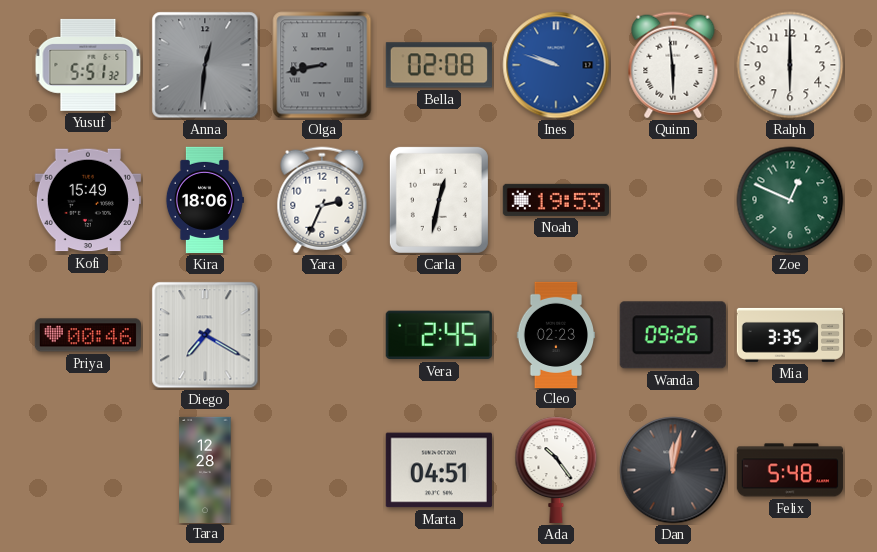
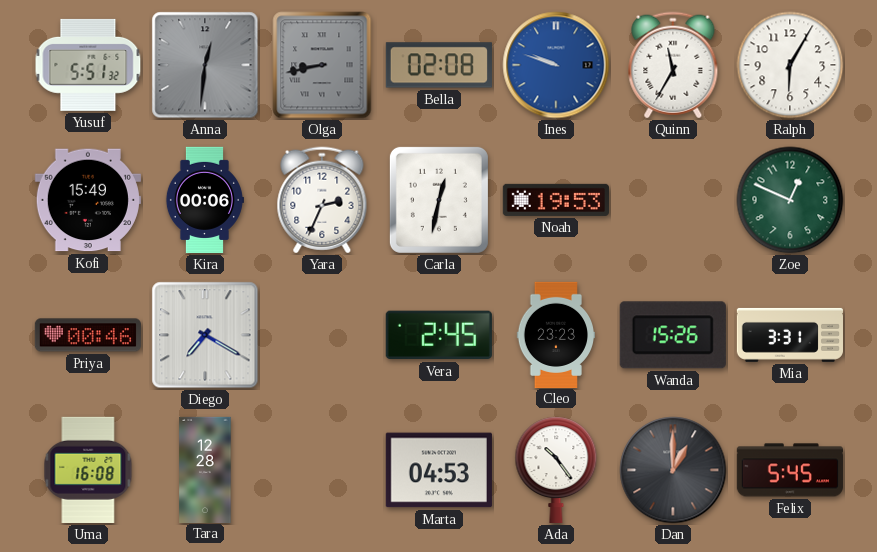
Quinn: 5:59 -> 11:35 (673, 65)
Ralph: 6:00 -> 6:05 (790, 65)
Kira: 18:06 -> 00:06 (204, 200)
Cleo: 02:23 -> 23:23 (555, 334)
Wanda: 09:26 -> 15:26 (673, 335)
Mia: 3:35 -> 3:31 (789, 335)
Uma: none -> 16:08 (88, 470)
Marta: 04:51 -> 04:53 (439, 470)
Dan: 12:02 -> 1:00 (673, 470)
Felix: 5:48 -> 5:45 (790, 470)
